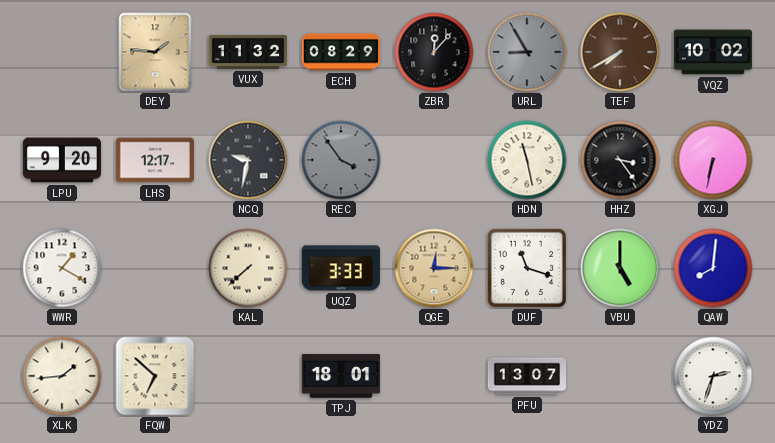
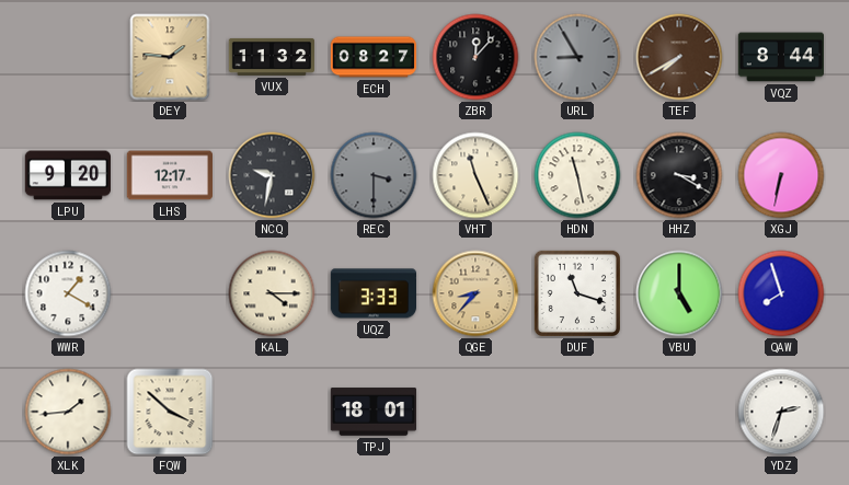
ECH: 08:29 -> 08:27 (372, 57)
VQZ: 10:02 -> 8:44 (780, 57)
REC: 3:54 -> 3:30 (374, 175)
VHT: none -> 11:26 (475, 175)
HHZ: 3:24 -> 3:20 (679, 175)
KAL: 7:38 -> 4:15 (272, 293)
QGE: 12:15 -> 8:37 (475, 293)
QAW: 8:01 -> 7:57 (781, 293)
FQW: 6:52 -> 3:52 (170, 412)
PFU: 13:07 -> none (526, 376)
